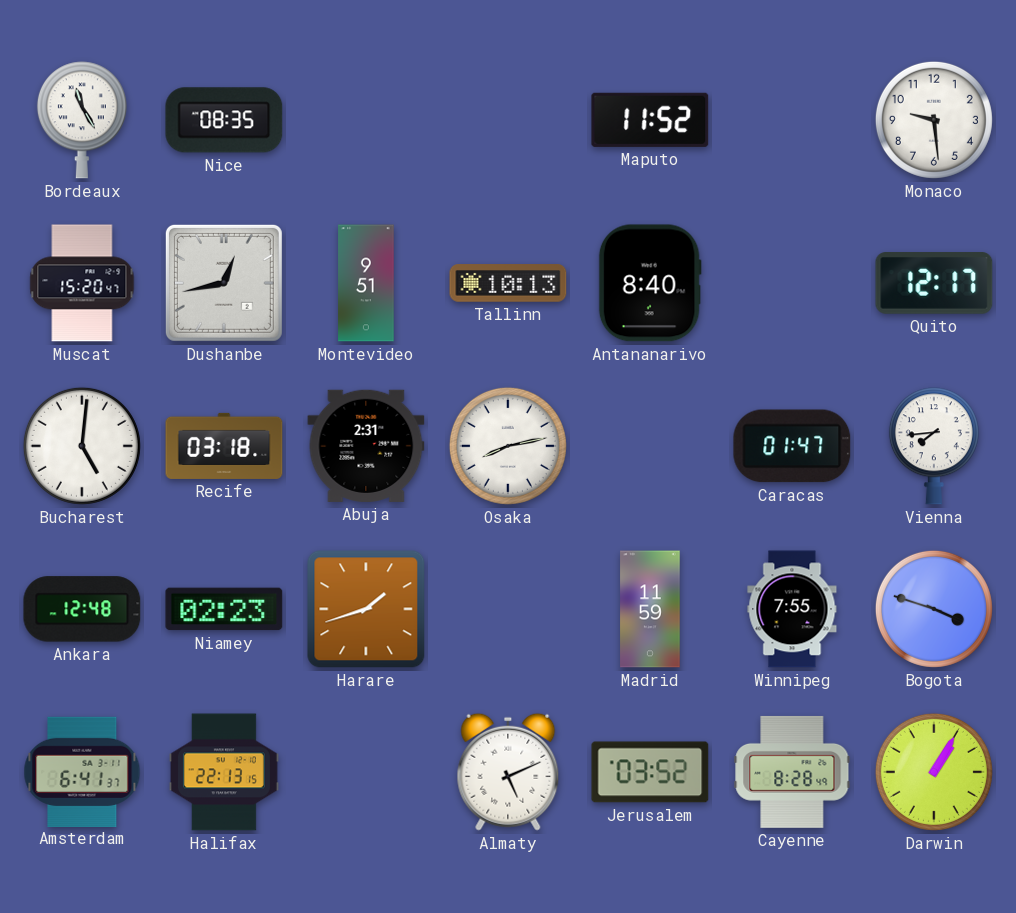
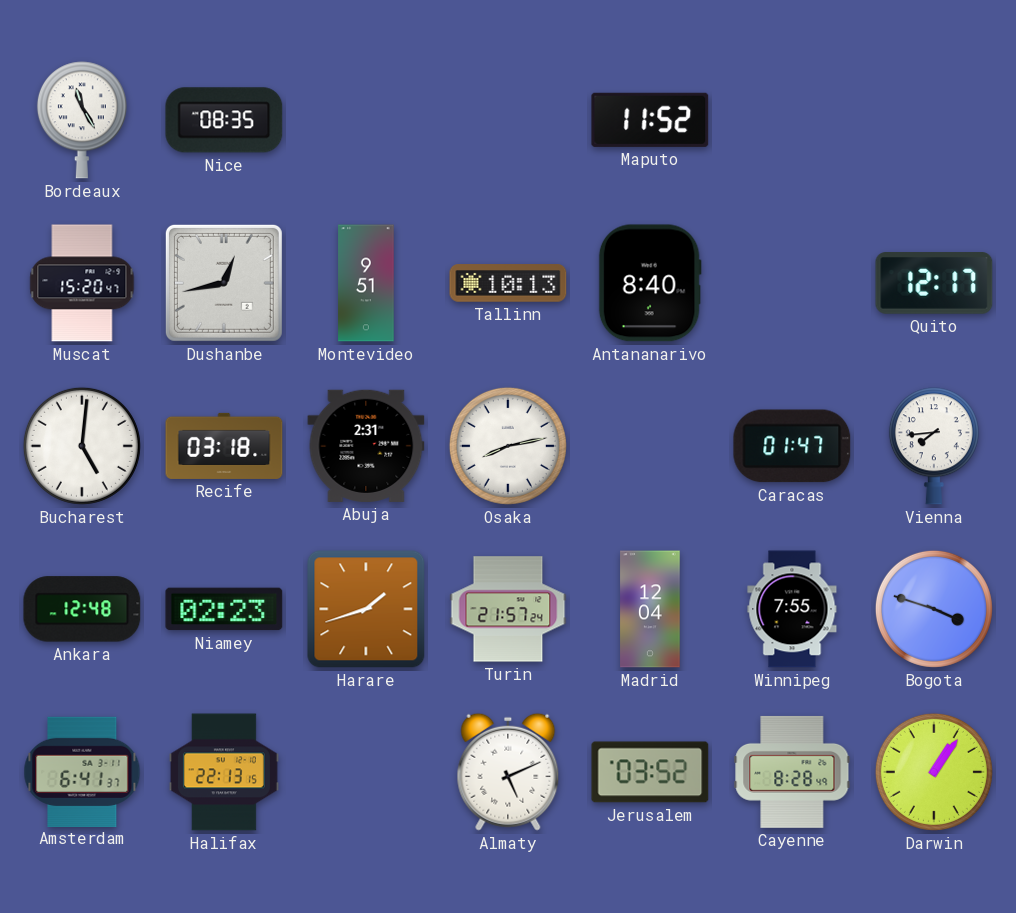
Monaco: 9:29 -> none (934, 120)
Turin: none -> 21:57 (508, 609)
Madrid: 11:59 -> 12:04 (650, 609)
Darwin: 1:05 -> 1:06 (934, 772)
